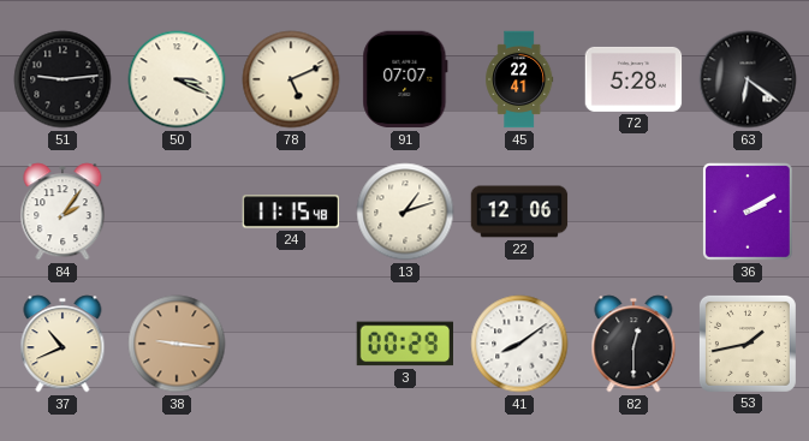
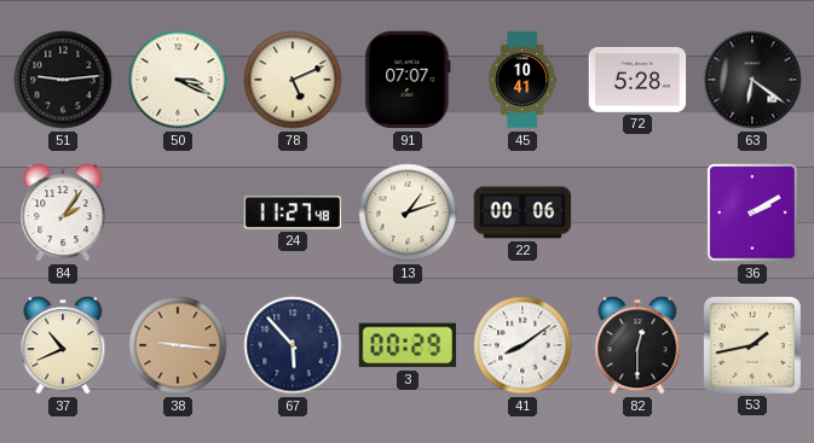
45: 22:41 -> 10:41 (523, 80)
24: 11:15 -> 11:27 (293, 212)
22: 12:06 -> 00:06 (523, 212)
67: none -> 5:53 (293, 345)
